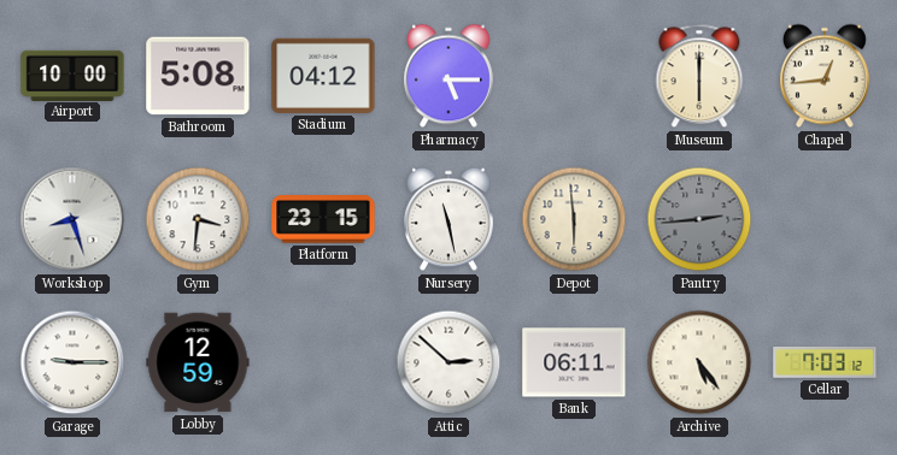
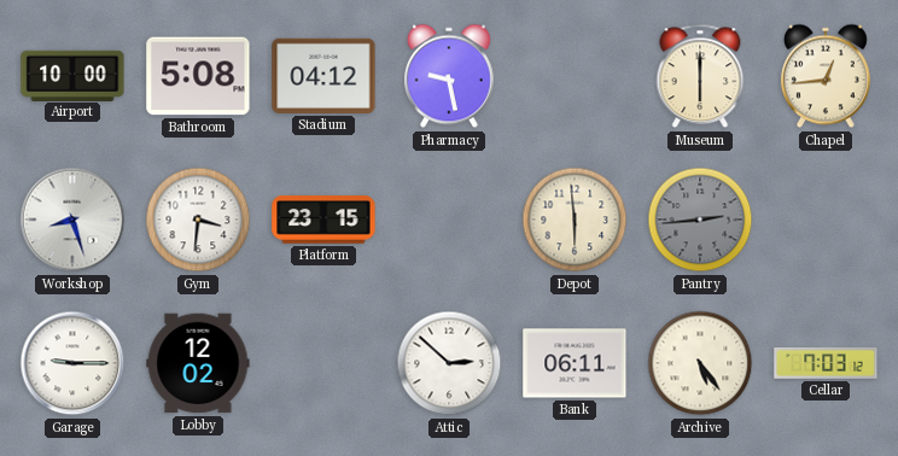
Pharmacy: 5:15 -> 9:28 (449, 76)
Nursery: 11:28 -> none (448, 219)
Lobby: 12:59 -> 12:02 (198, 363)
